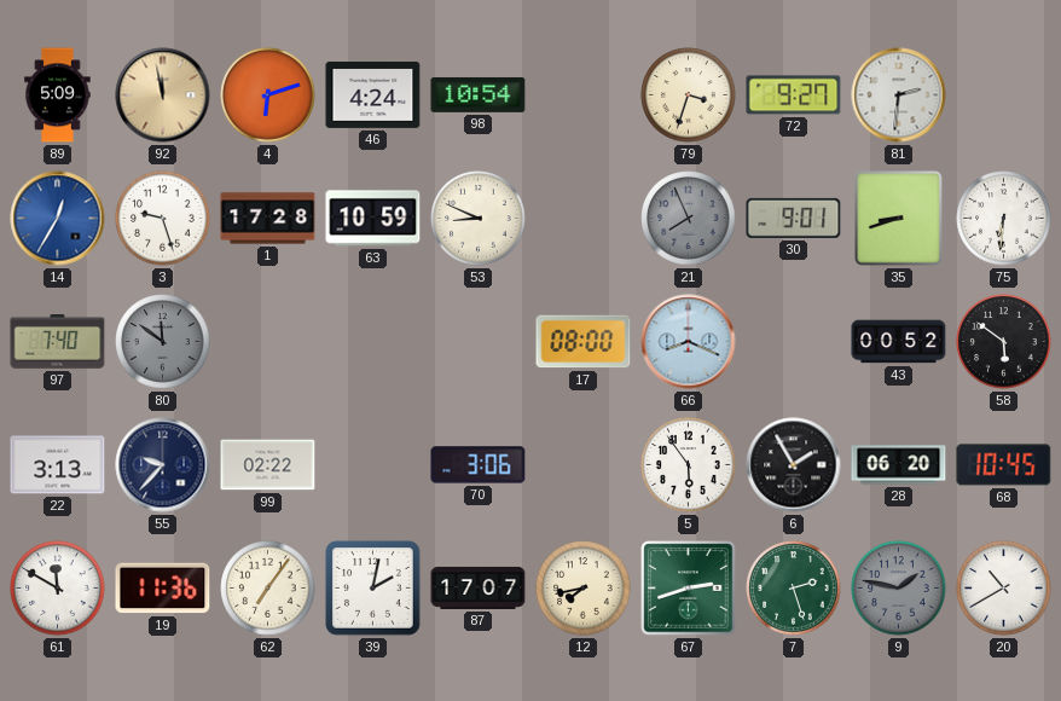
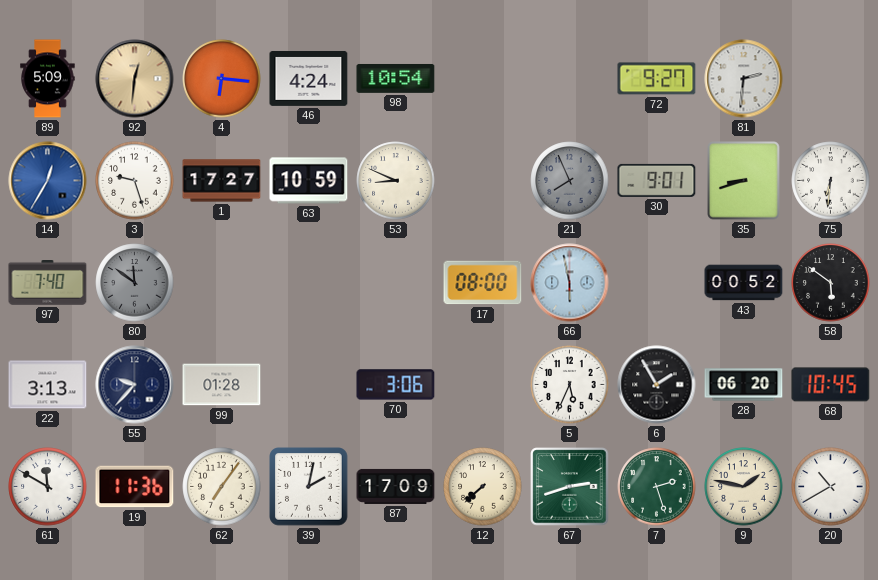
92: 11:58 -> 12:31 (135, 79)
4: 6:12 -> 6:16 (222, 79)
79: 3:33 -> none (689, 95)
1: 17:28 -> 17:27 (222, 181)
66: 8:19 -> 5:58 (570, 283)
99: 02:22 -> 01:28 (222, 385)
5: 5:54 -> 5:34 (570, 385)
87: 17:07 -> 17:09 (396, 486)
12: 7:43 -> 7:38 (483, 487)
9 dial: grey -> cream (744, 487)
